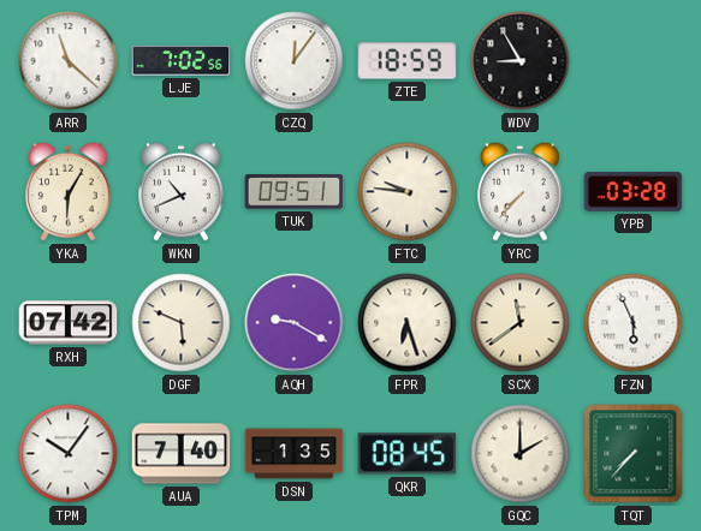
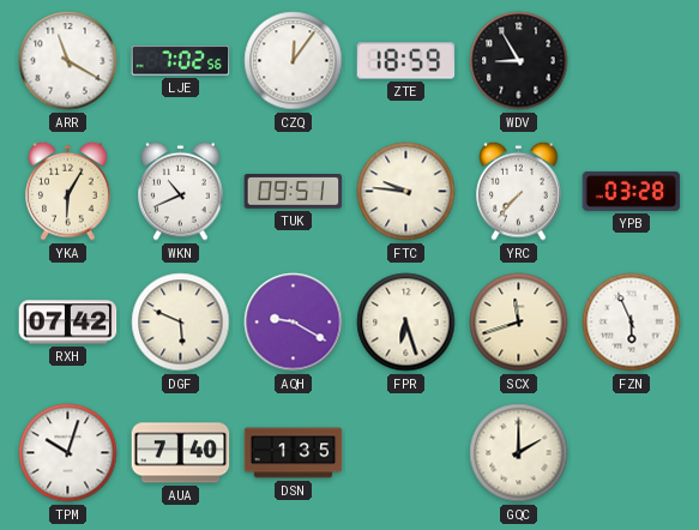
ARR: 11:22 -> 11:20 (68, 61)
SCX: 11:39 -> 11:42 (519, 323)
TPM: 10:06 -> 10:03 (68, 453)
QKR: 08:45 -> none (408, 454)
TQT: 7:37 -> none (634, 454)
